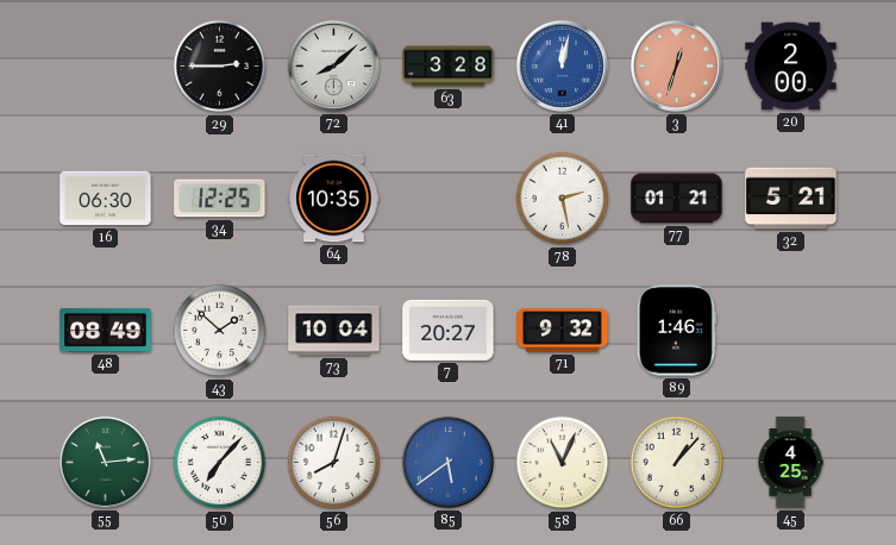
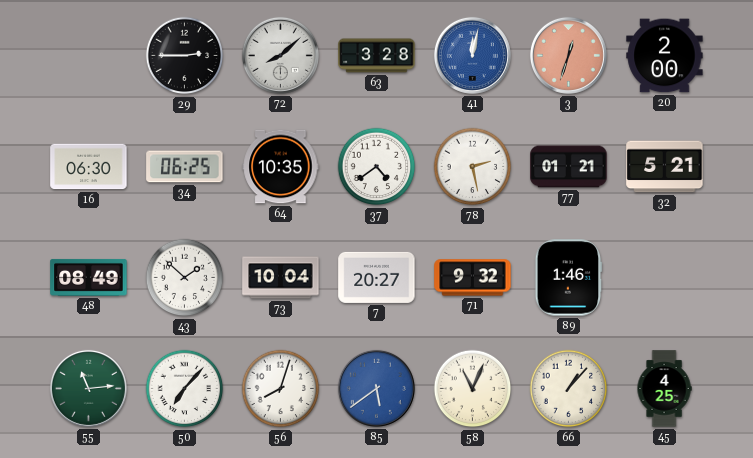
34: 12:25 -> 06:25 (185, 167)
37: none -> 4:39 (377, 167)
